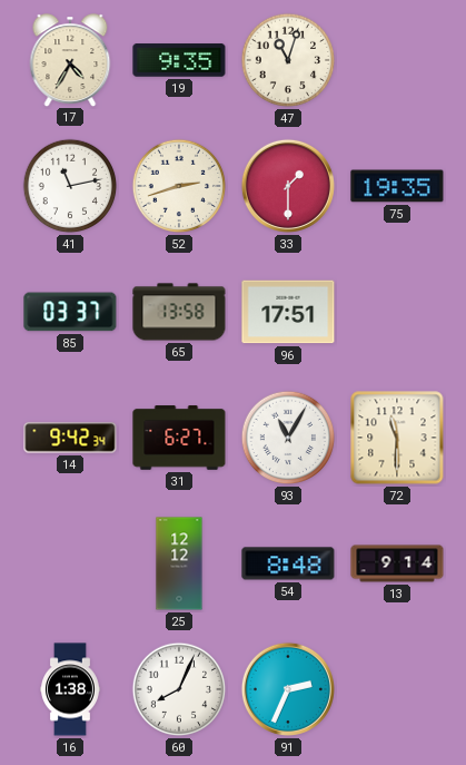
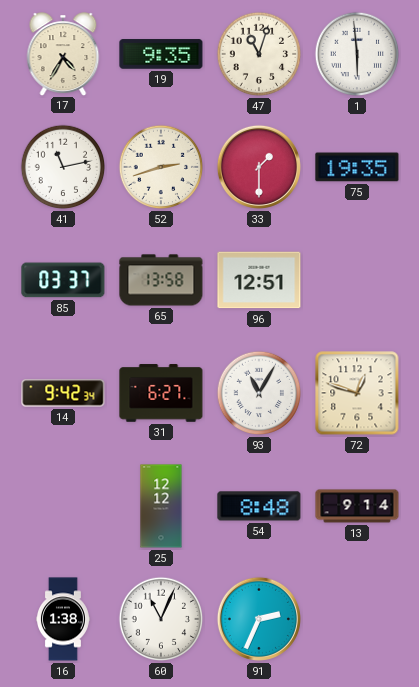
1: none -> 5:59 (357, 54)
96: 17:51 -> 12:51 (259, 280)
72: 11:30 -> 12:48 (357, 393)
60: 8:04 -> 11:04 (161, 619)
